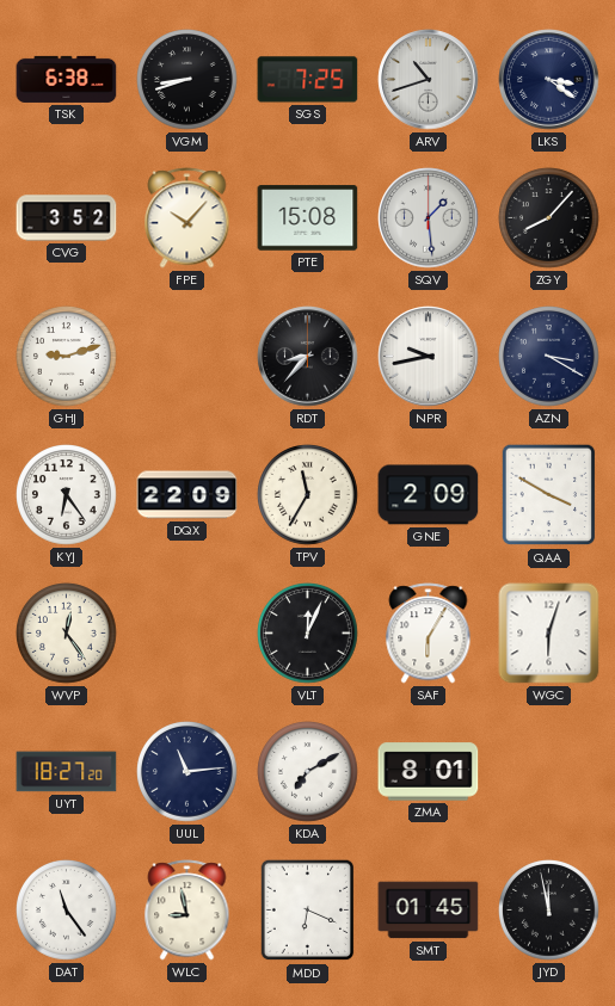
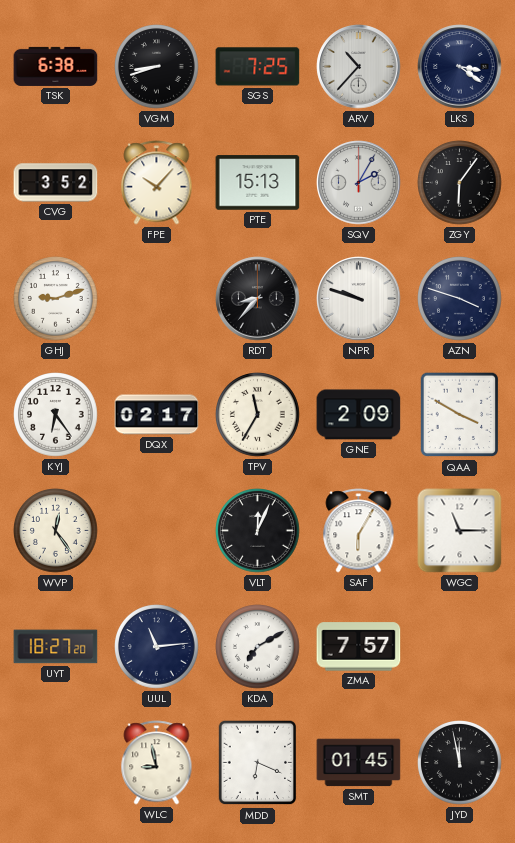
ARV: 10:42 -> 10:37 (359, 67)
PTE: 15:08 -> 15:13 (258, 183)
SQV: 1:29 -> 2:05 (359, 183)
ZGY: 8:07 -> 6:06 (460, 183)
NPR: 9:43 -> 9:48 (359, 299)
AZN: 3:20 -> 3:48 (460, 299)
DQX: 22:09 -> 02:17 (157, 415)
WGC: 6:03 -> 11:15 (460, 531)
ZMA: 8:01 -> 7:57 (359, 647)
DAT: 11:24 -> none (67, 911)
